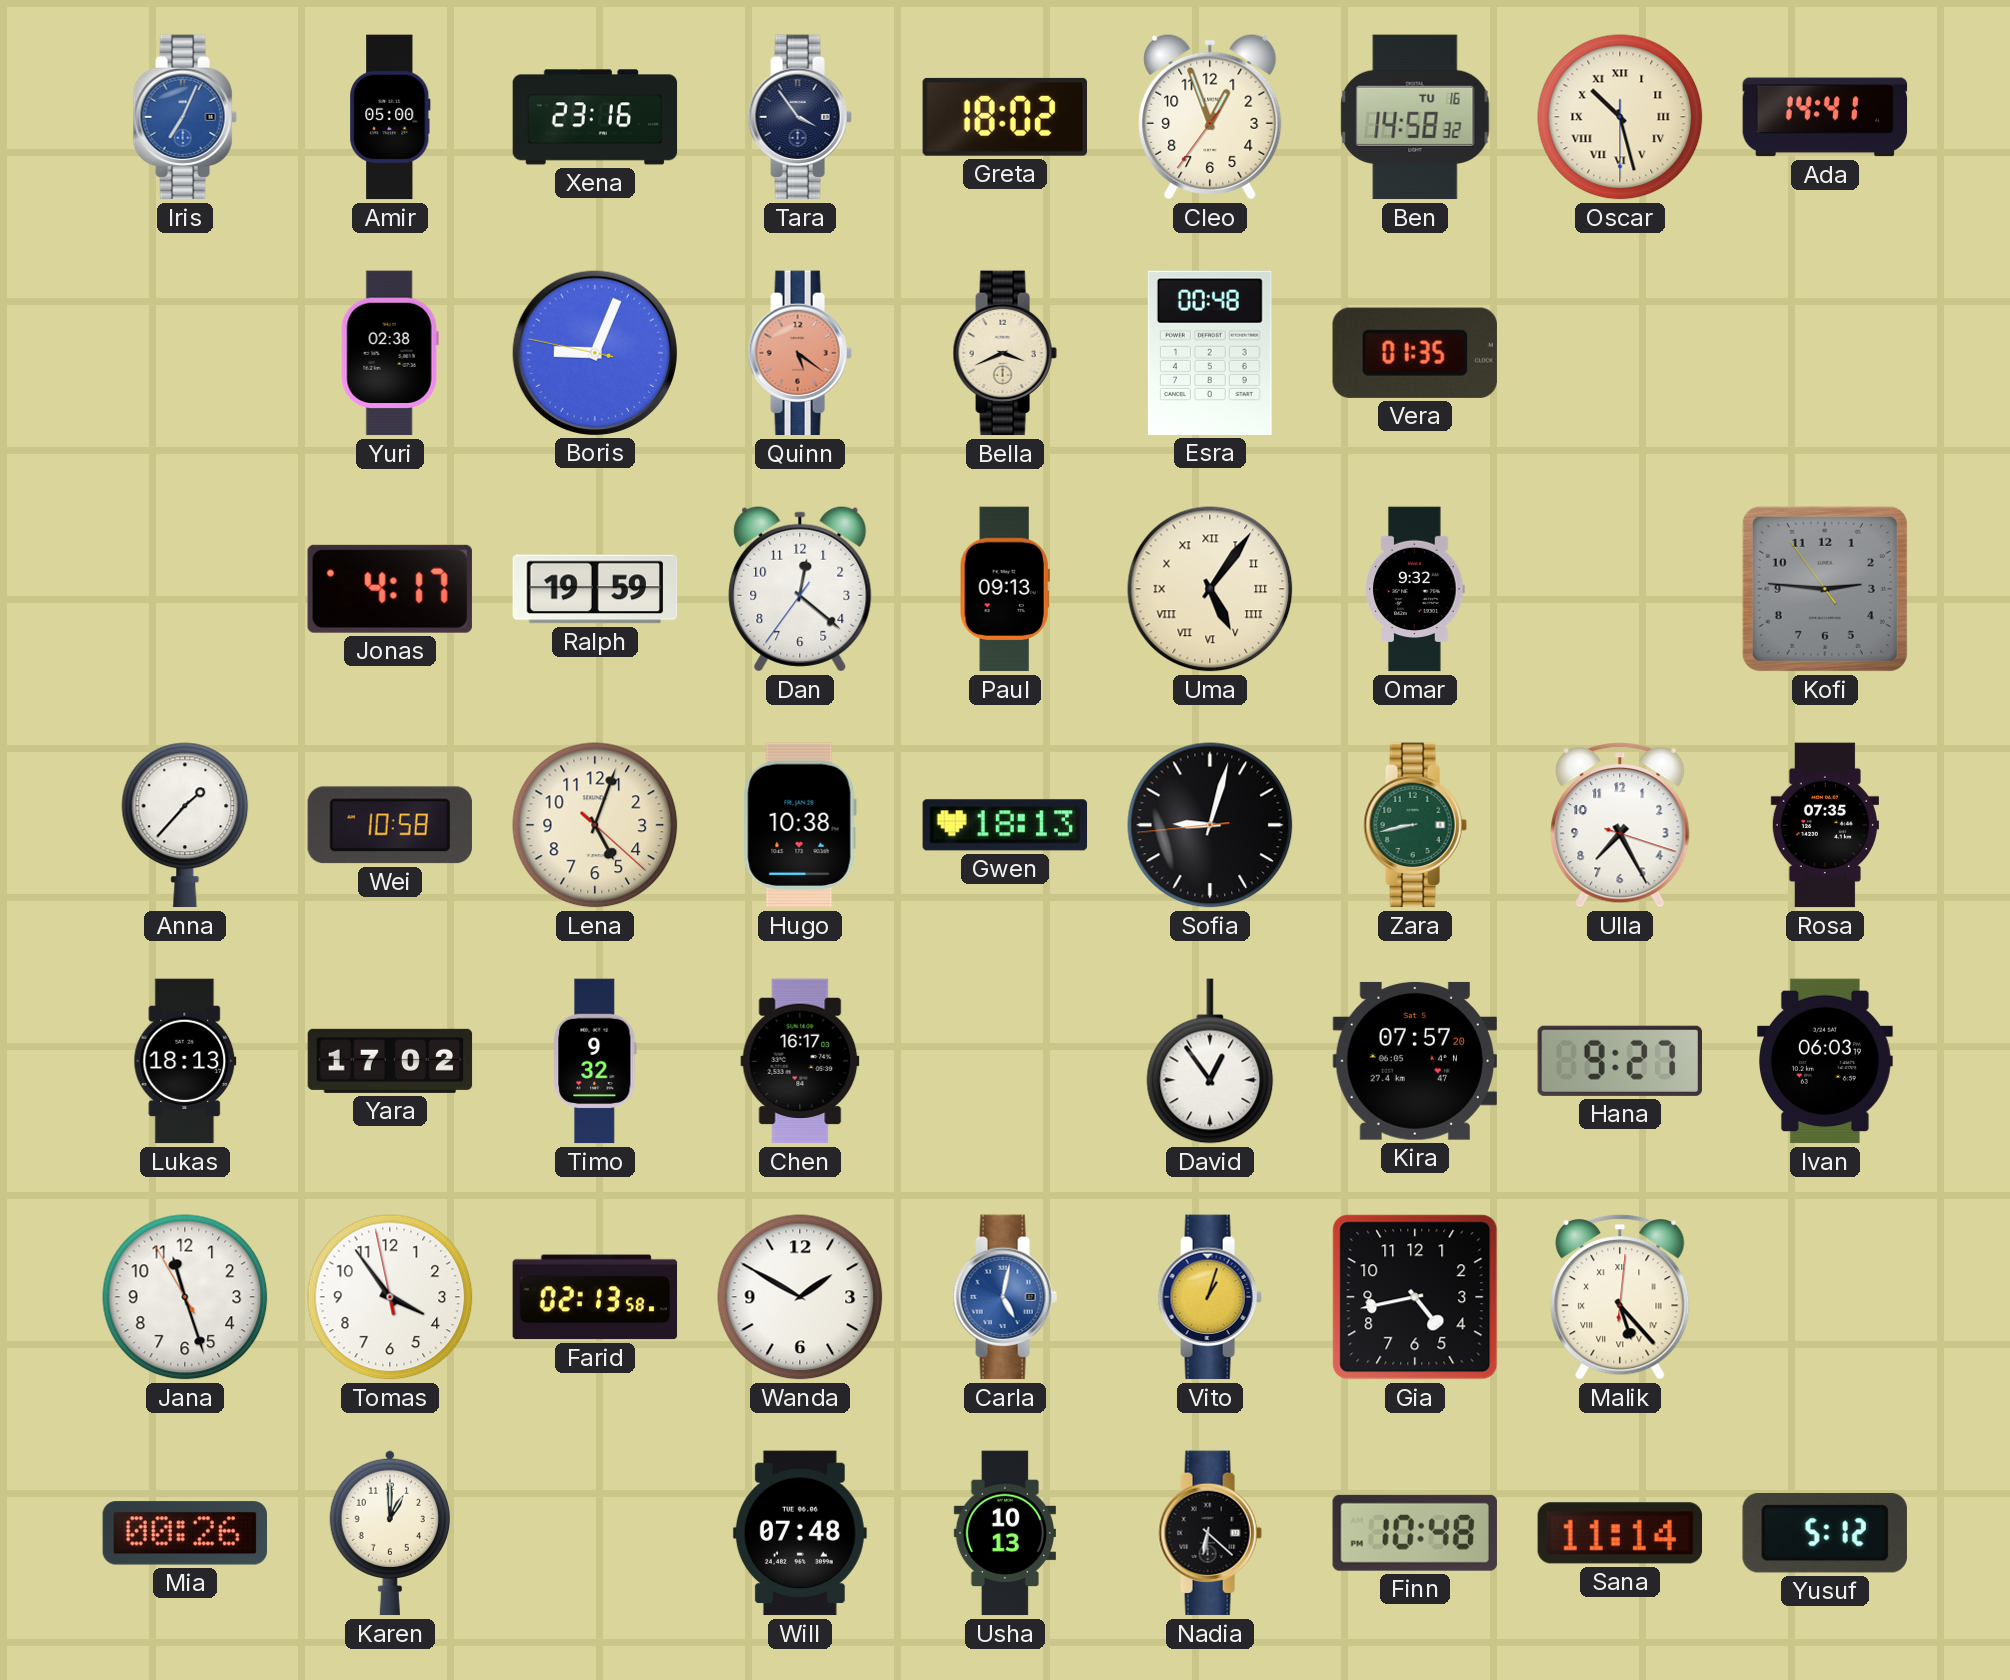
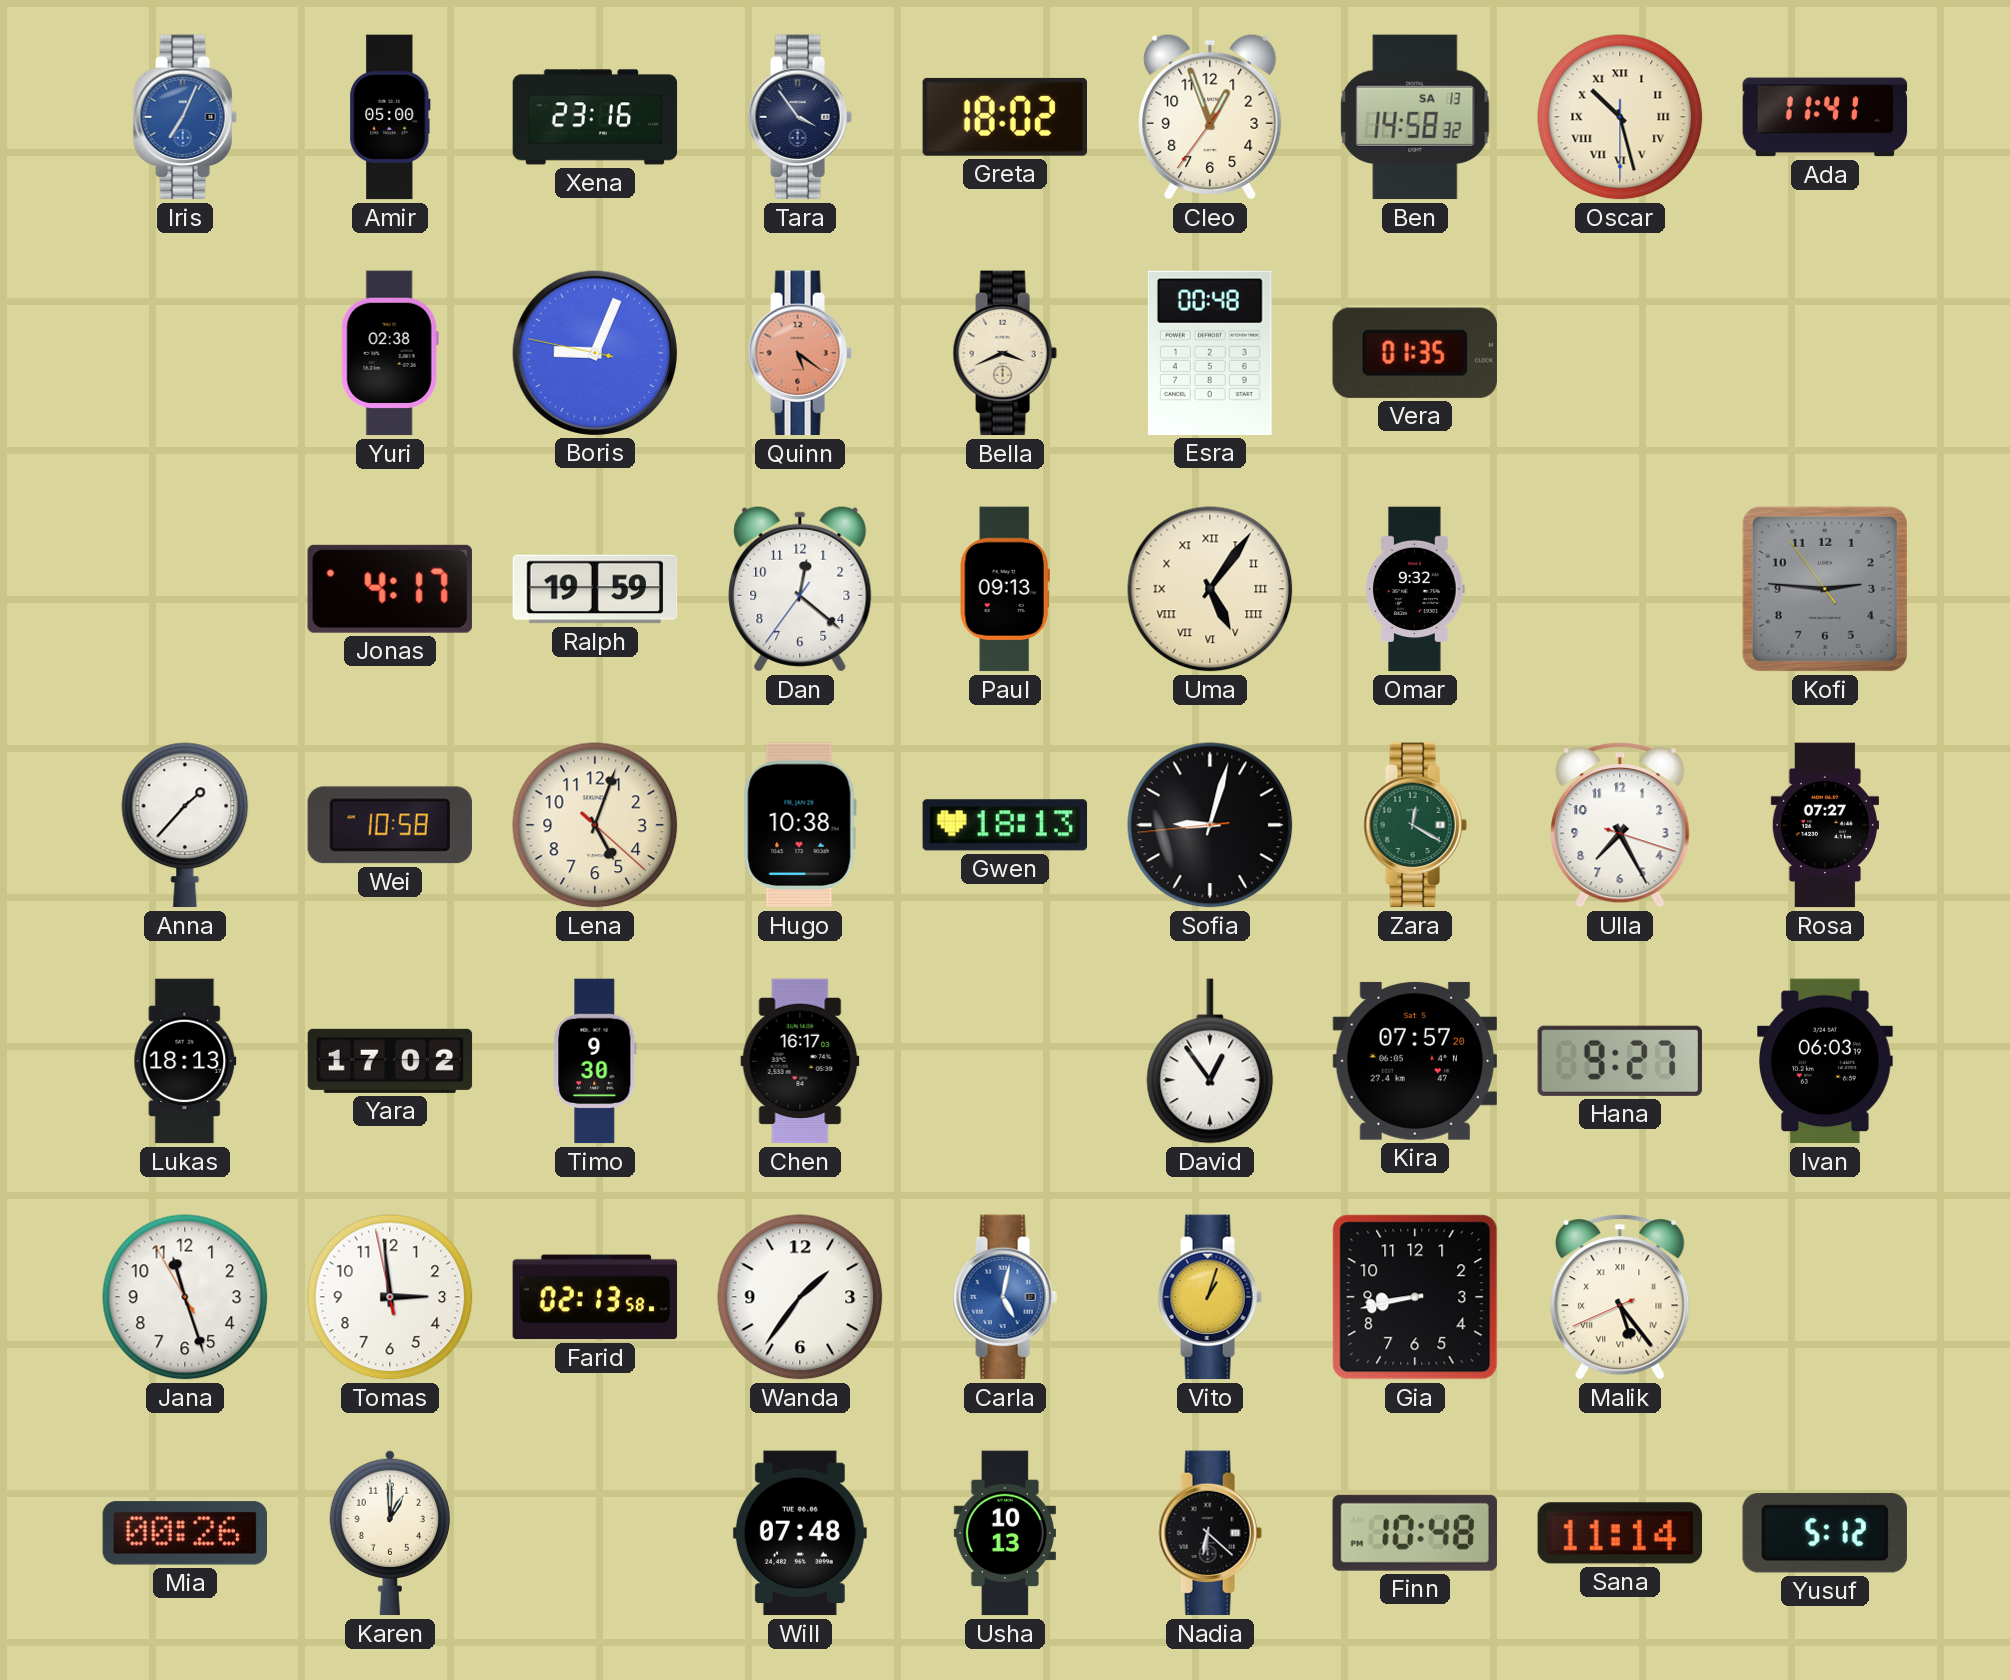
Ben date: TU 16 -> SA 13 (1415, 117)
Ada: 14:41 -> 11:41 (1825, 117)
Zara: 8:43 -> 12:20 (1415, 825)
Rosa: 07:35 -> 07:27 (1825, 825)
Timo: 9:32 -> 9:30 (595, 1061)
Tomas: 3:53 -> 2:58 (390, 1297)
Wanda: 1:50 -> 1:36 (800, 1297)
Gia: 4:43 -> 8:43 (1415, 1297)
Malik: 5:23:01 -> 5:23:41 (1620, 1297)
